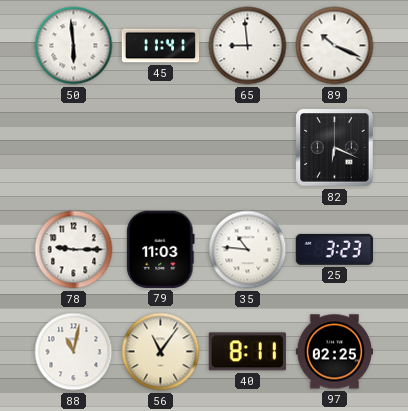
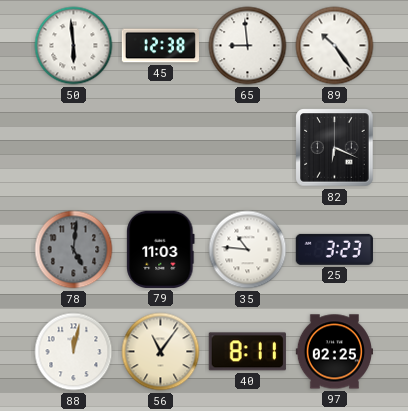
45: 11:41 -> 12:38 (160, 46)
89: 10:19 -> 10:24 (335, 46)
78: 9:15 -> 5:01 (74, 250)
78 dial: white -> grey (74, 250)
88: 11:02 -> 12:02 (74, 352)
